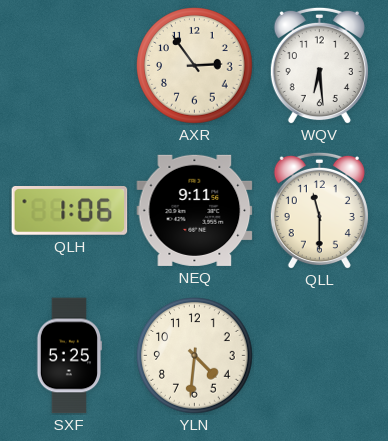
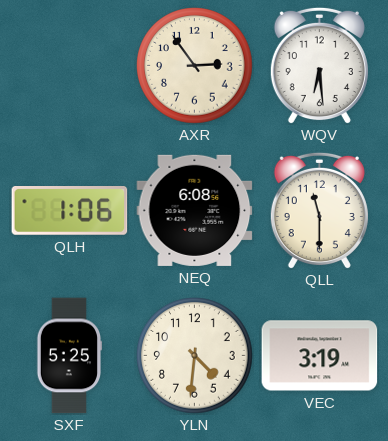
NEQ: 9:11 -> 6:08 (195, 210)
VEC: none -> 3:19 (320, 356)
